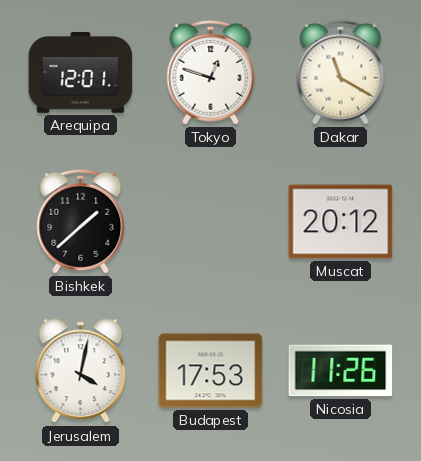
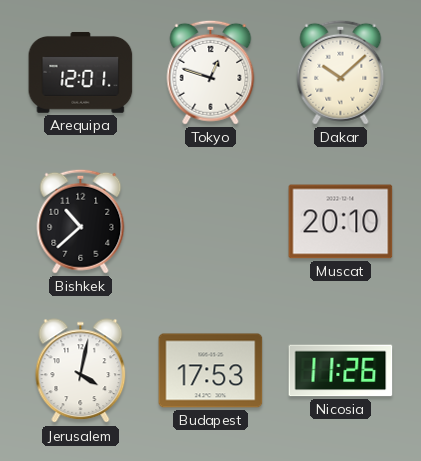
Dakar: 11:20 -> 10:08 (341, 72)
Bishkek: 1:38 -> 10:38 (81, 221)
Muscat: 20:12 -> 20:10 (341, 222)
